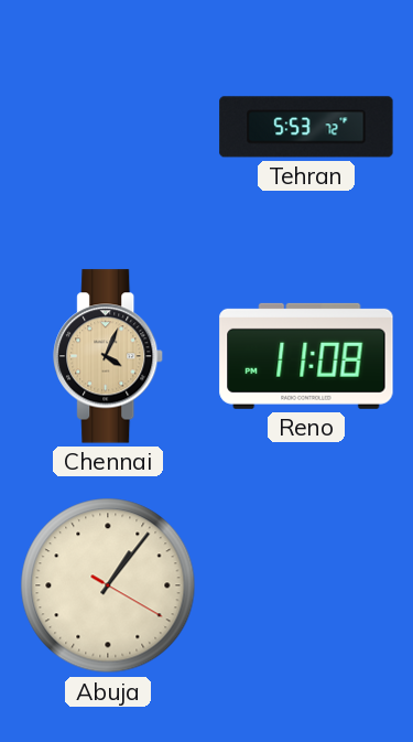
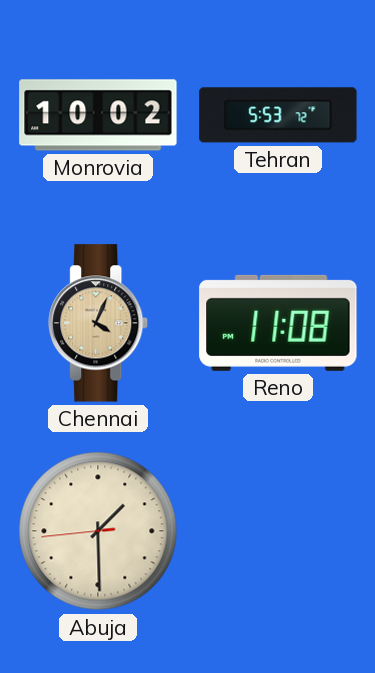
Monrovia: none -> 10:02 (98, 115)
Abuja: 1:06 -> 1:29 (98, 531)
